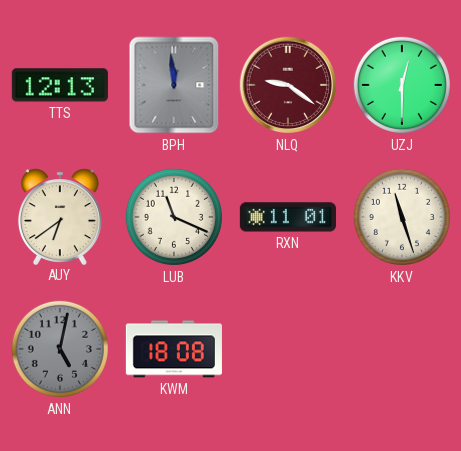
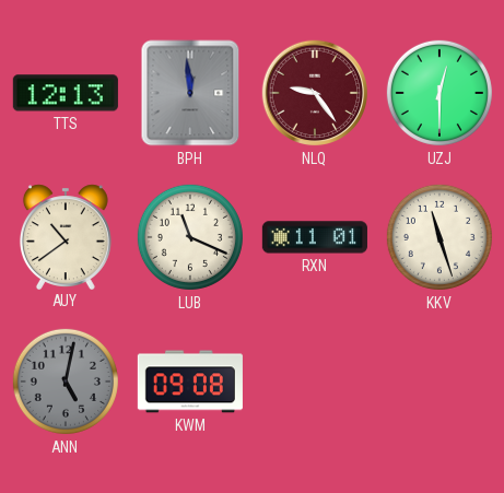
NLQ: 9:21 -> 9:24 (315, 93)
AUY: 6:39 -> 10:39 (66, 236)
KWM: 18:08 -> 09:08 (190, 382)
